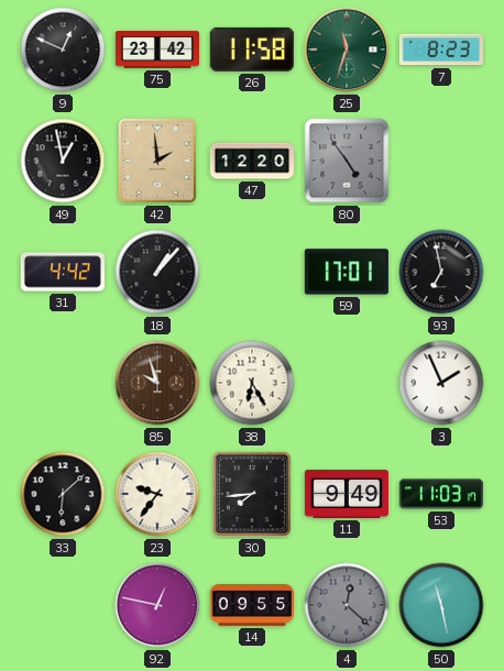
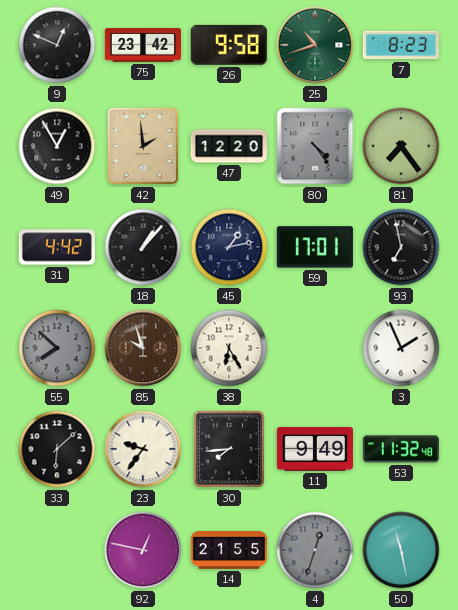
26: 11:58 -> 9:58 (229, 45)
25: 11:33 -> 10:42 (315, 45)
49: 12:58 -> 12:55 (57, 146)
80: 4:54 -> 4:24 (315, 146)
81: none -> 7:24 (401, 146)
45: none -> 1:13 (229, 247)
55: none -> 7:52 (57, 348)
53: 11:03 -> 11:32 (401, 449)
14: 09:55 -> 21:55 (229, 551)
4: 12:22 -> 12:33 (315, 550)
